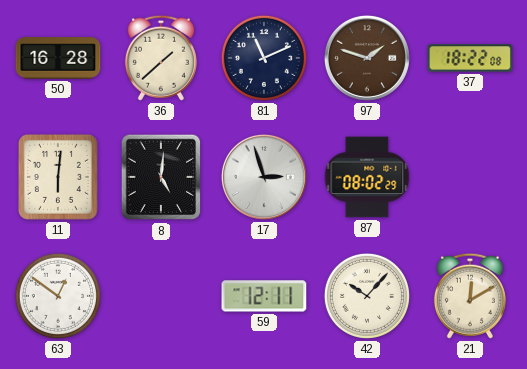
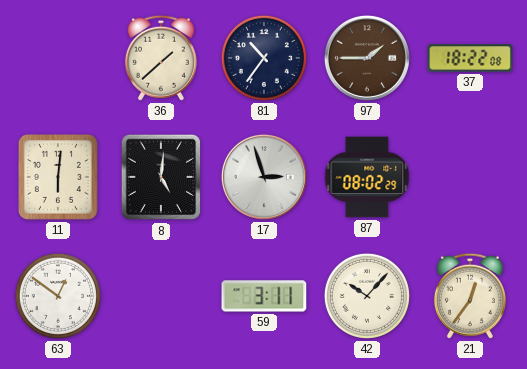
50: 16:28 -> none (58, 58)
81: 11:11 -> 10:36 (264, 58)
97: 1:48 -> 1:45 (367, 58)
59: 12:11 -> 3:11 (264, 296)
21: 12:10 -> 12:36 (470, 296)
